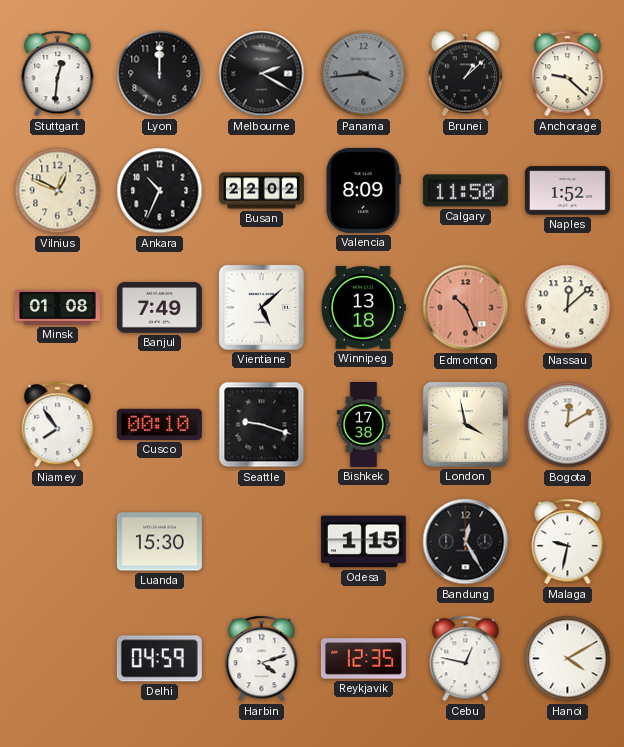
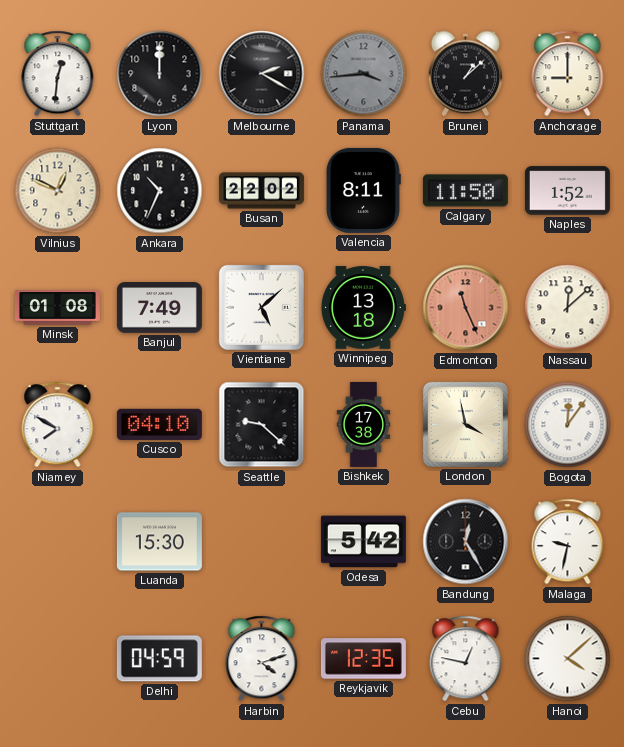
Anchorage: 9:22 -> 9:00 (568, 74)
Valencia: 8:09 -> 8:11 (363, 190)
Edmonton: 10:26 -> 11:26 (466, 308)
Niamey: 7:54 -> 7:50 (58, 425)
Cusco: 00:10 -> 04:10 (159, 424)
Seattle: 9:18 -> 9:22 (262, 425)
Bogota: 12:10 -> 12:06 (568, 425)
Odesa: 1:15 -> 5:42 (363, 542)
Hanoi: 4:10 -> 4:08 (568, 659)
